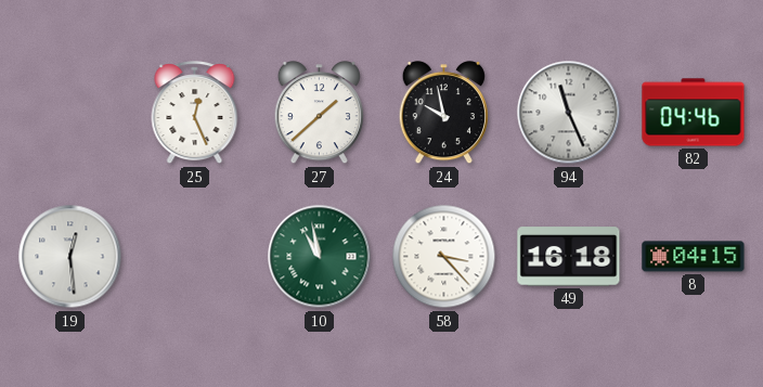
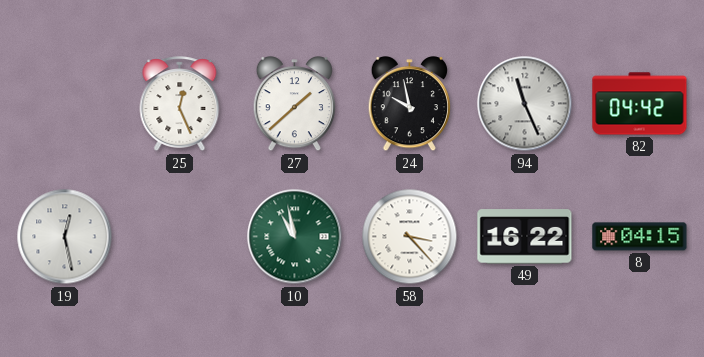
82: 04:46 -> 04:42 (640, 104)
19: 12:29 -> 12:28 (65, 237)
49: 16:18 -> 16:22 (525, 237)
